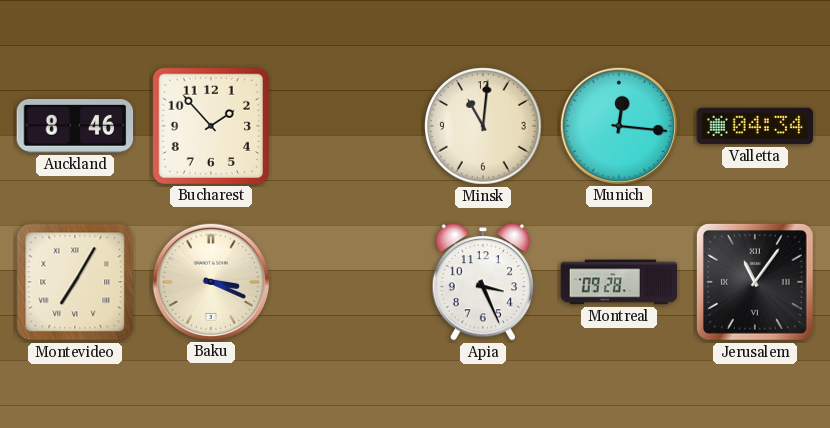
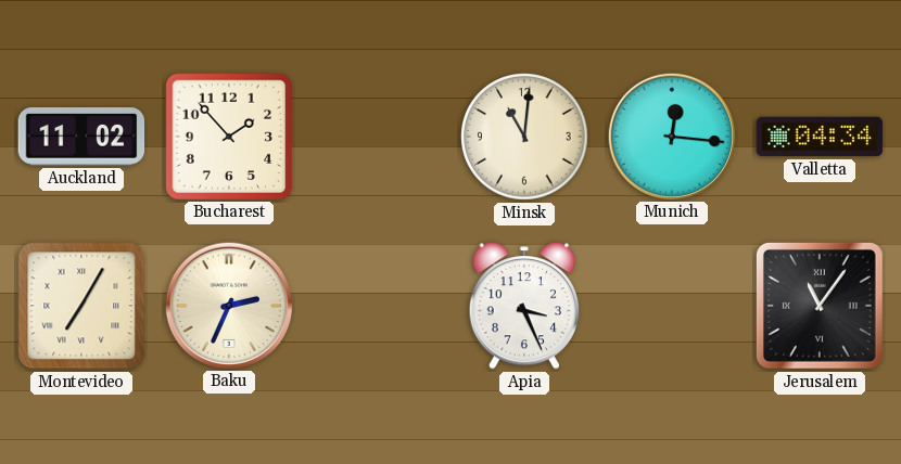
Auckland: 8:46 -> 11:02 (81, 138)
Baku: 3:19 -> 2:34 (228, 305)
Montreal: 09:28 -> none (619, 282)
